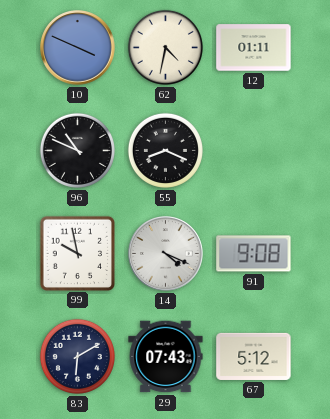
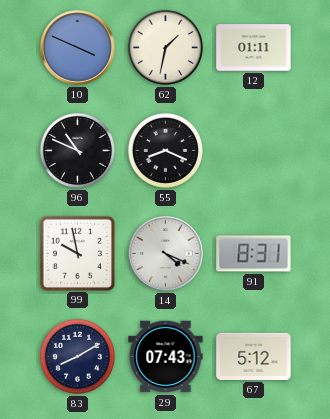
62: 4:32 -> 1:32 (165, 47)
91: 9:08 -> 8:31 (254, 254)
83: 6:10 -> 8:10 (77, 356)
